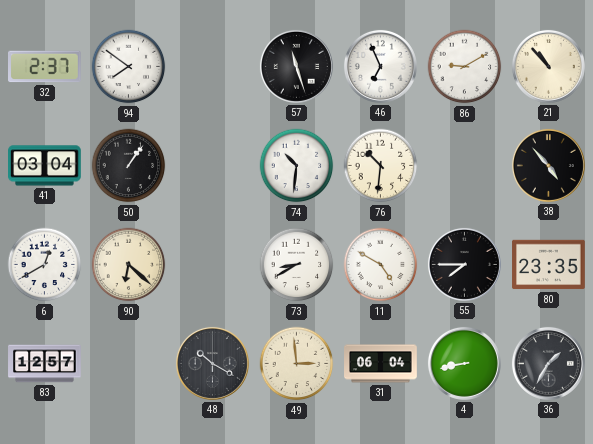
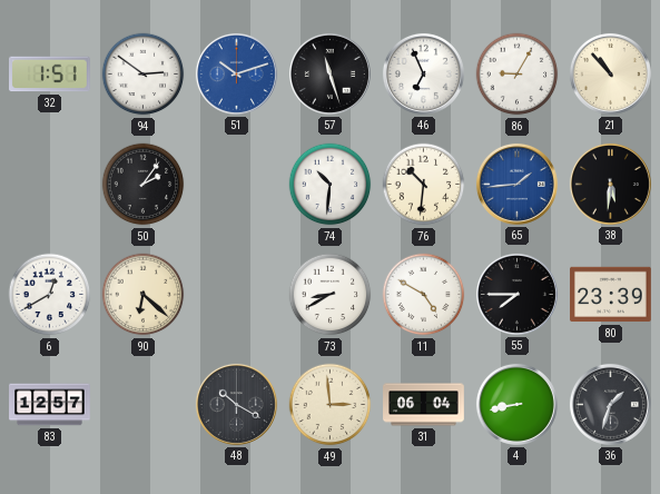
32: 2:37 -> 1:51 (50, 75)
94: 7:51 -> 2:51 (144, 75)
51: none -> 10:12 (236, 73)
86: 9:10 -> 9:05 (518, 75)
41: 03:04 -> none (45, 166)
50: 1:06 -> 2:06 (144, 185)
65: none -> 1:44 (516, 184)
38: 4:53 -> 5:31 (610, 184)
80: 23:35 -> 23:39 (611, 295)
36: 1:35 -> 1:33 (610, 404)
